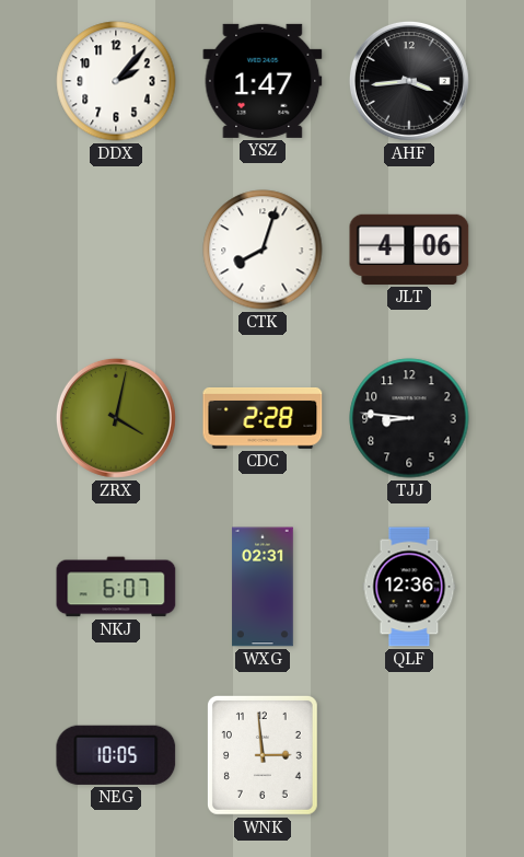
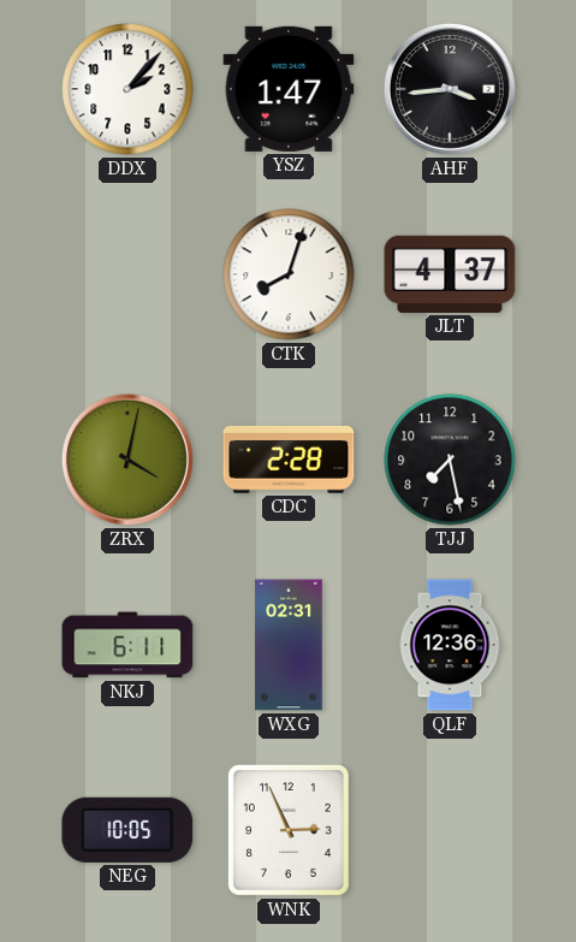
JLT: 4:06 -> 4:37 (450, 274)
TJJ: 8:46 -> 7:28 (450, 460)
NKJ: 6:07 -> 6:11 (127, 645)
WNK: 2:59 -> 2:56 (289, 830)
